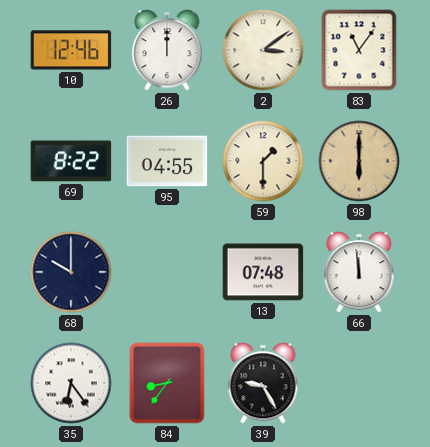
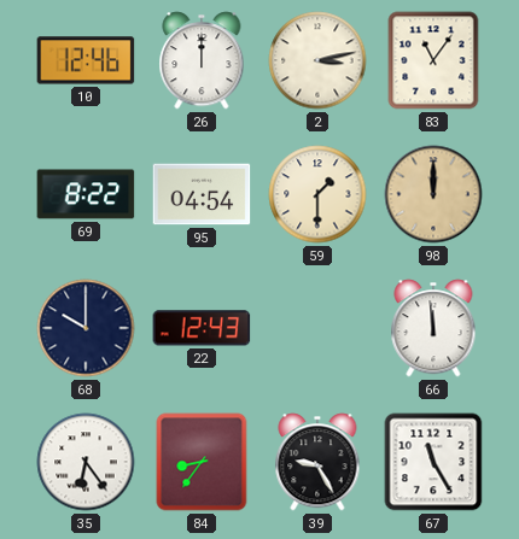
2: 3:09 -> 3:13 (317, 60)
95: 04:55 -> 04:54 (202, 194)
98: 6:00 -> 12:00 (433, 194)
22: none -> 12:43 (202, 328)
13: 07:48 -> none (263, 272)
67: none -> 11:25 (433, 462)
